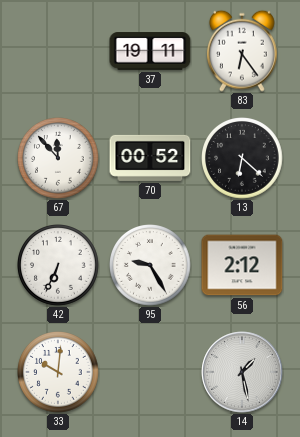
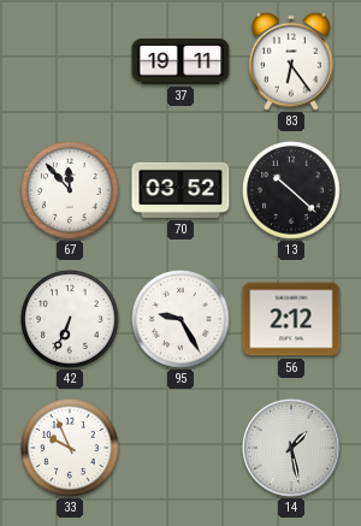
70: 00:52 -> 03:52 (180, 190)
13: 6:22 -> 10:22 (292, 191)
33: 10:01 -> 9:56 (71, 449)
